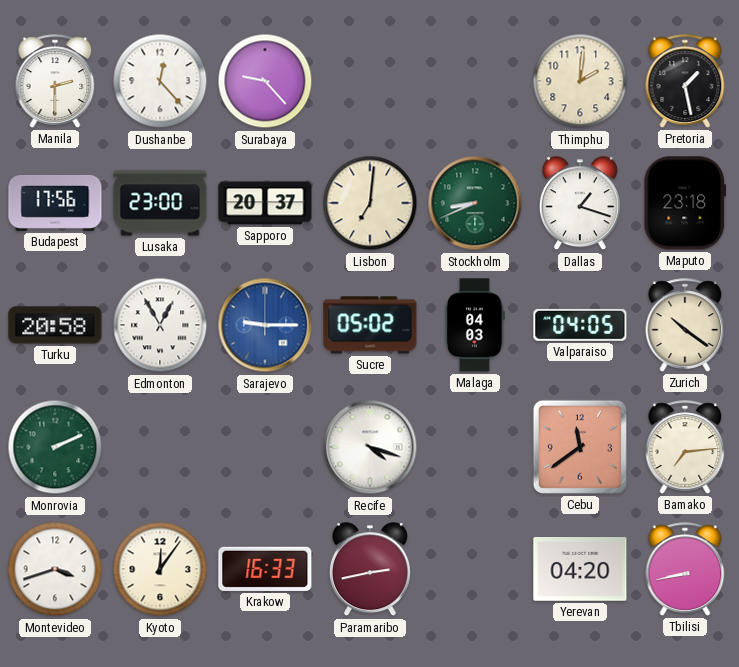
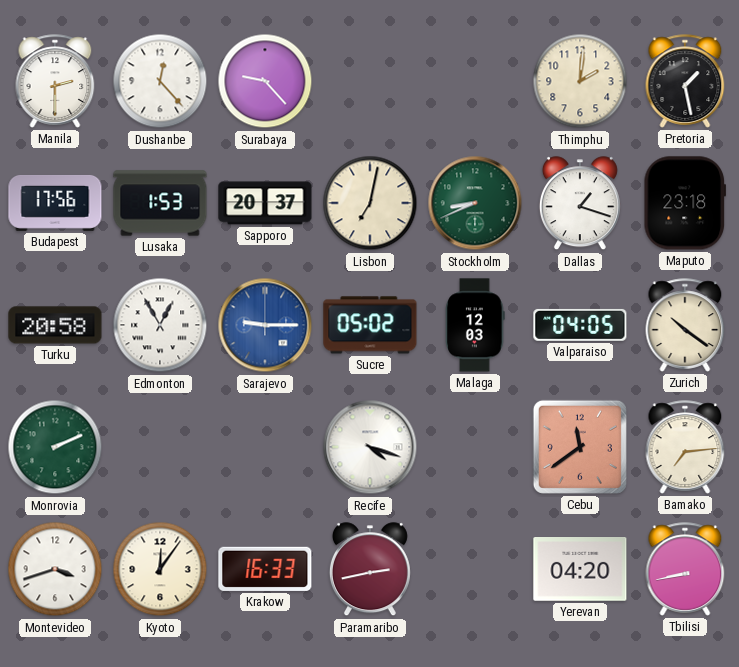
Lusaka: 23:00 -> 1:53 (160, 203)
Lisbon: 7:01 -> 7:02 (370, 203)
Malaga: 04:03 -> 12:03 (475, 325)
